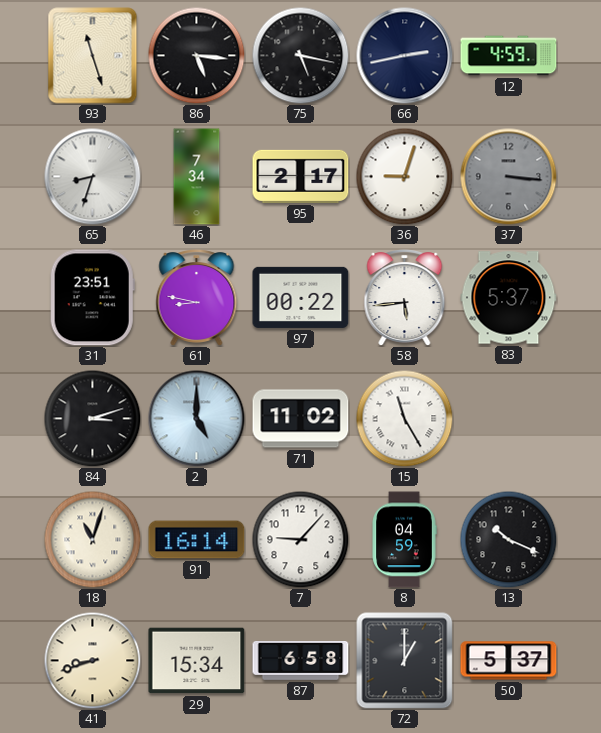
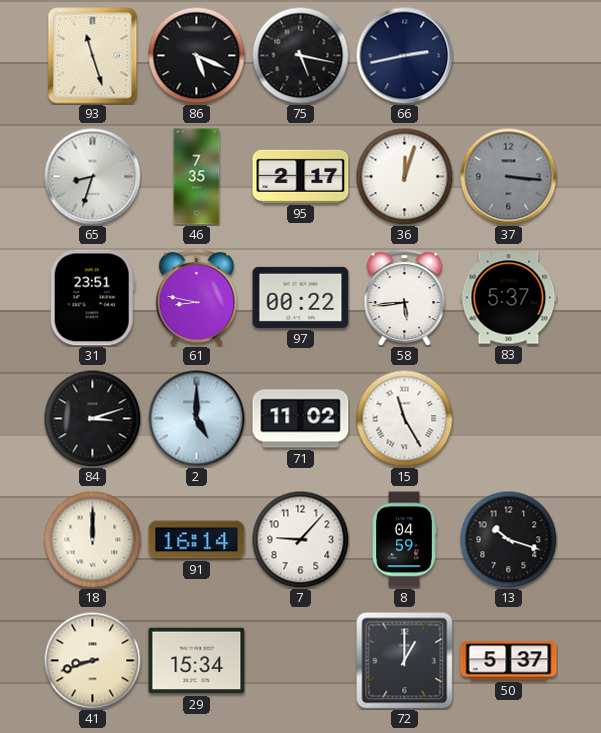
86: 5:16 -> 5:19 (196, 55)
12: 4:59 -> none (509, 56)
46: 7:34 -> 7:35 (197, 177)
36: 9:03 -> 12:03 (404, 176)
18: 11:03 -> 12:00 (92, 539)
13: 10:19 -> 10:18 (508, 539)
87: 6:58 -> none (301, 661)
